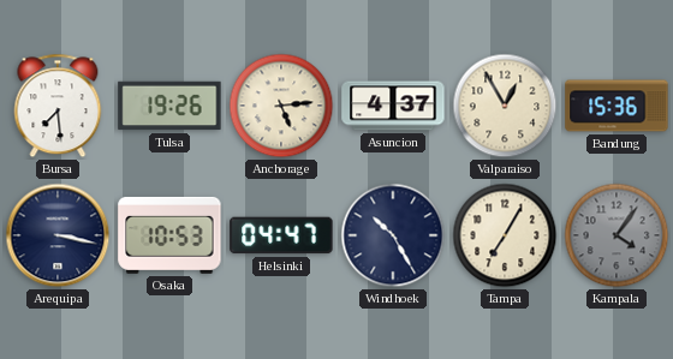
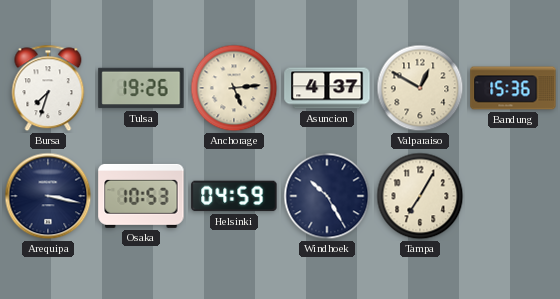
Bursa: 7:29 -> 7:33 (48, 88)
Valparaiso: 12:55 -> 12:50 (420, 88)
Helsinki: 04:47 -> 04:59 (234, 196)
Kampala: 4:06 -> none (617, 235)
